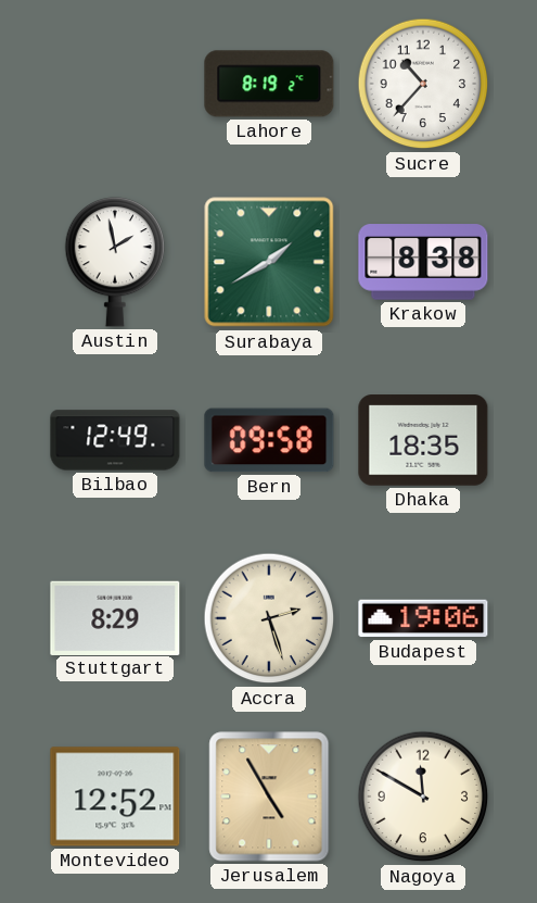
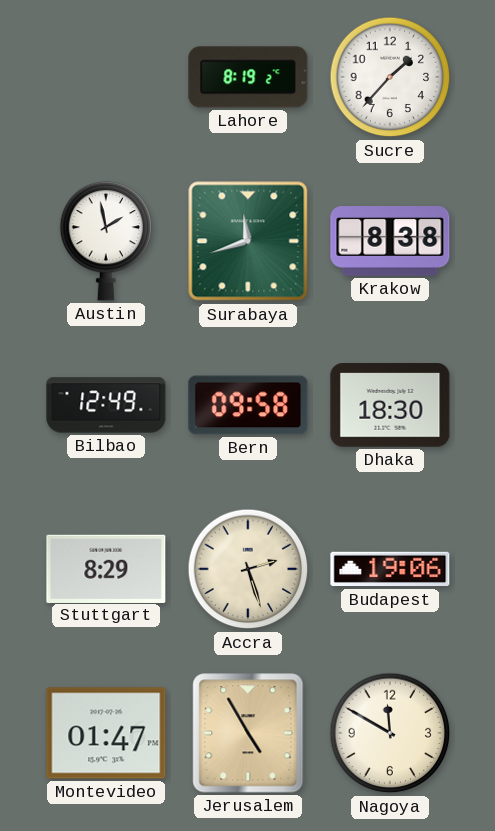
Sucre: 10:37 -> 1:37 (390, 77)
Surabaya: 1:40 -> 11:42 (248, 241)
Dhaka: 18:35 -> 18:30 (390, 405)
Montevideo: 12:52 -> 01:47 (106, 733)
